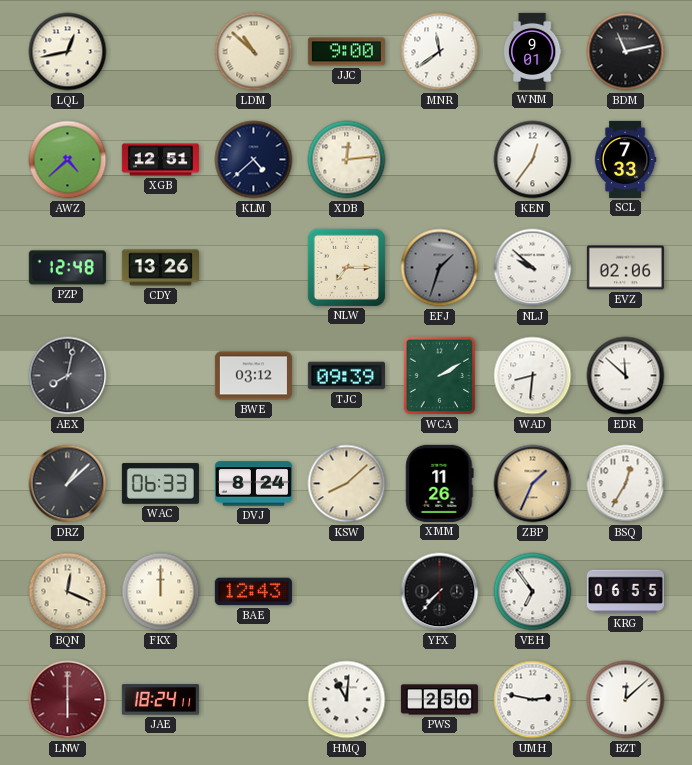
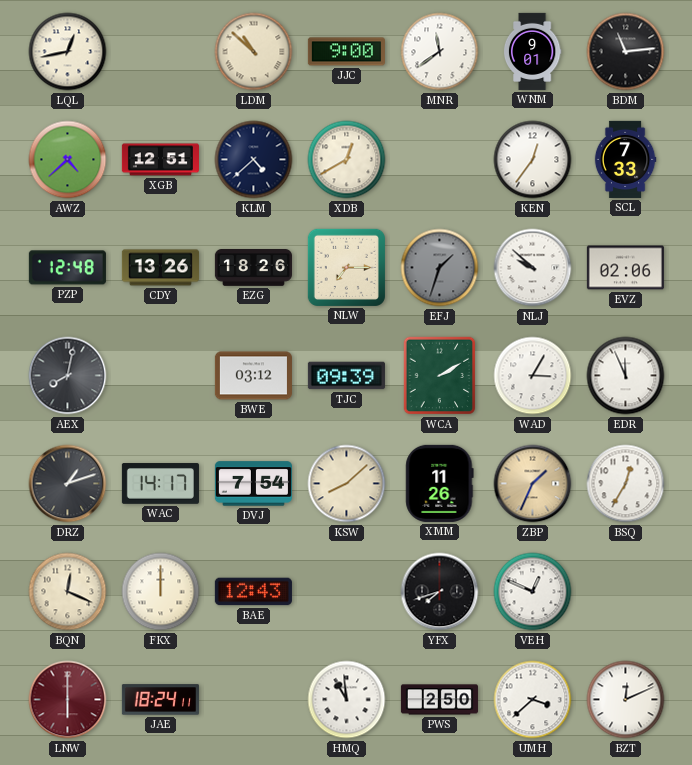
BDM: 11:13 -> 11:14 (626, 52)
XDB: 12:14 -> 12:40 (347, 160)
EZG: none -> 18:26 (253, 268)
WAD: 8:31 -> 3:05 (533, 376)
EDR: 11:52 -> 11:56 (626, 376)
DRZ: 1:08 -> 1:12 (68, 484)
WAC: 06:33 -> 14:17 (160, 484)
DVJ: 8:24 -> 7:54 (253, 484)
YFX: 7:37 -> 7:42 (440, 592)
VEH: 6:54 -> 12:49 (533, 592)
KRG: 06:55 -> none (625, 592)
HMQ: 11:01 -> 10:59 (347, 700)
UMH: 2:47 -> 3:38 (533, 700)
BZT: 12:08 -> 12:11 (626, 700)
